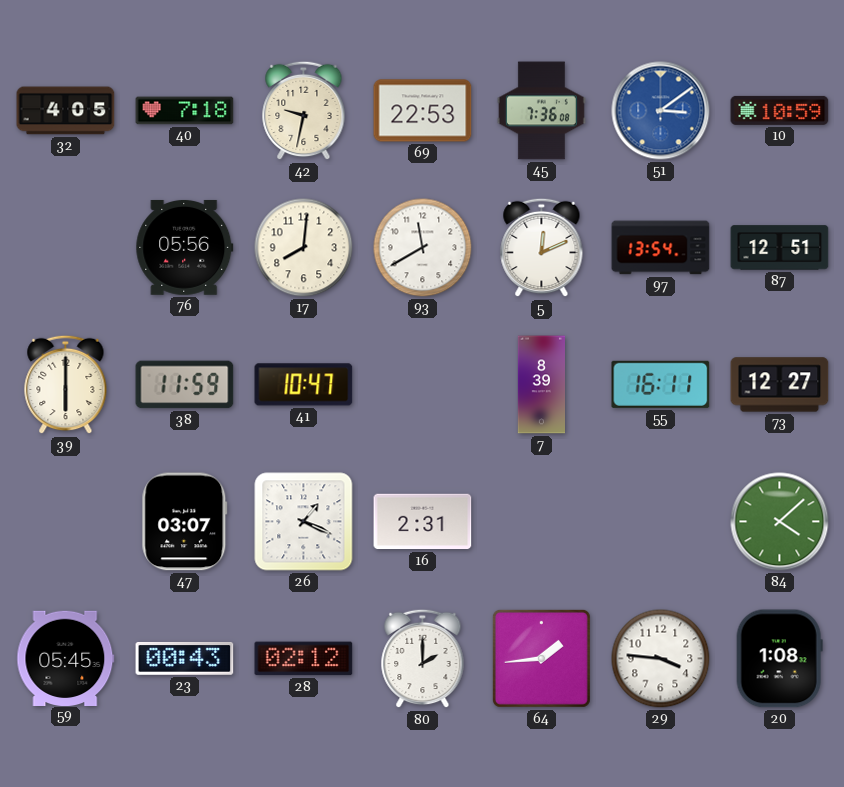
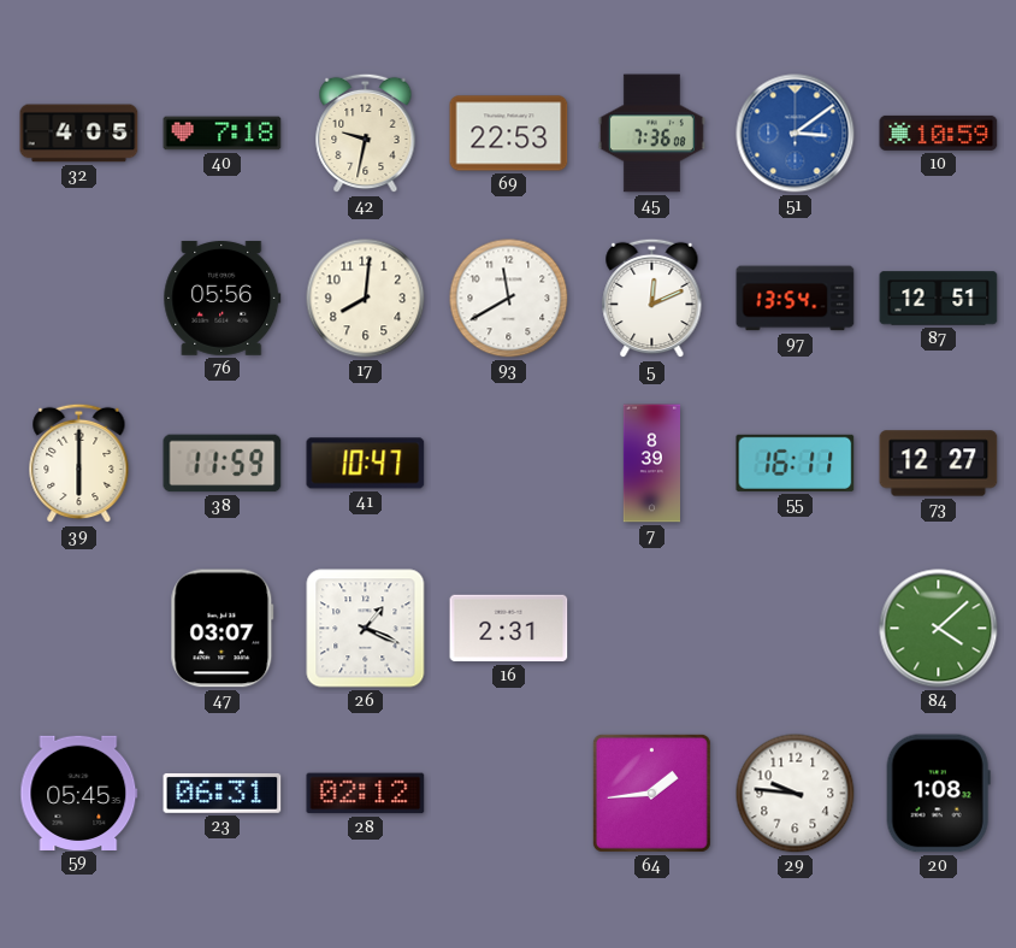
23: 00:43 -> 06:31 (223, 794)
80: 2:00 -> none (423, 659)
29: 3:46 -> 9:46 (796, 794)
